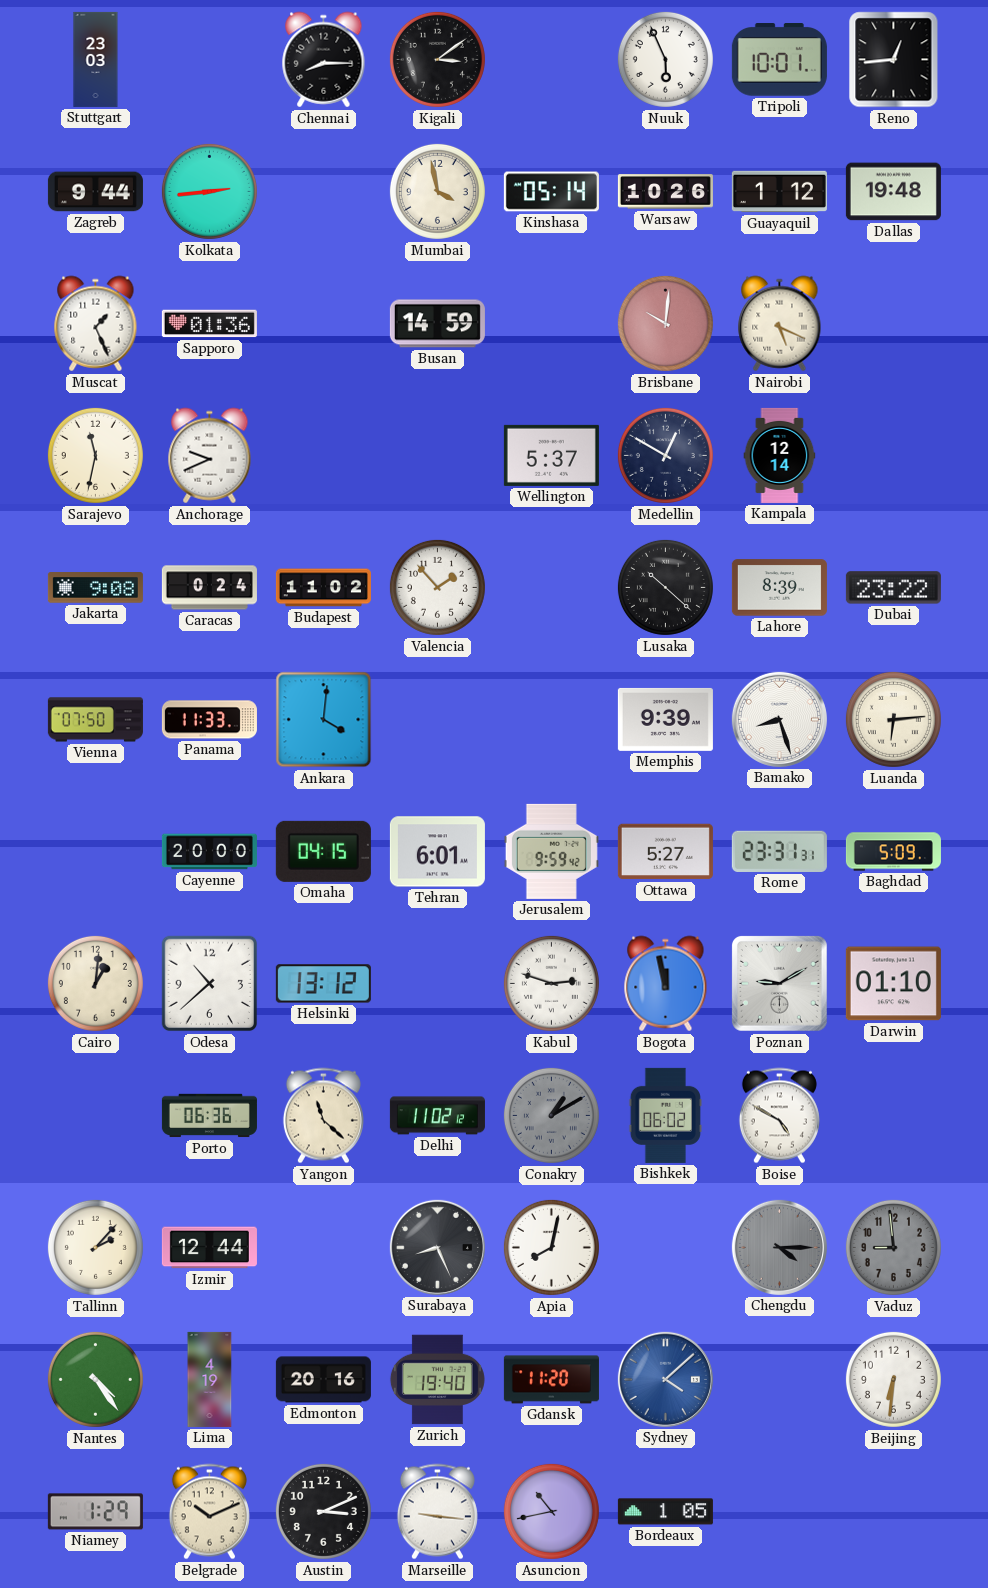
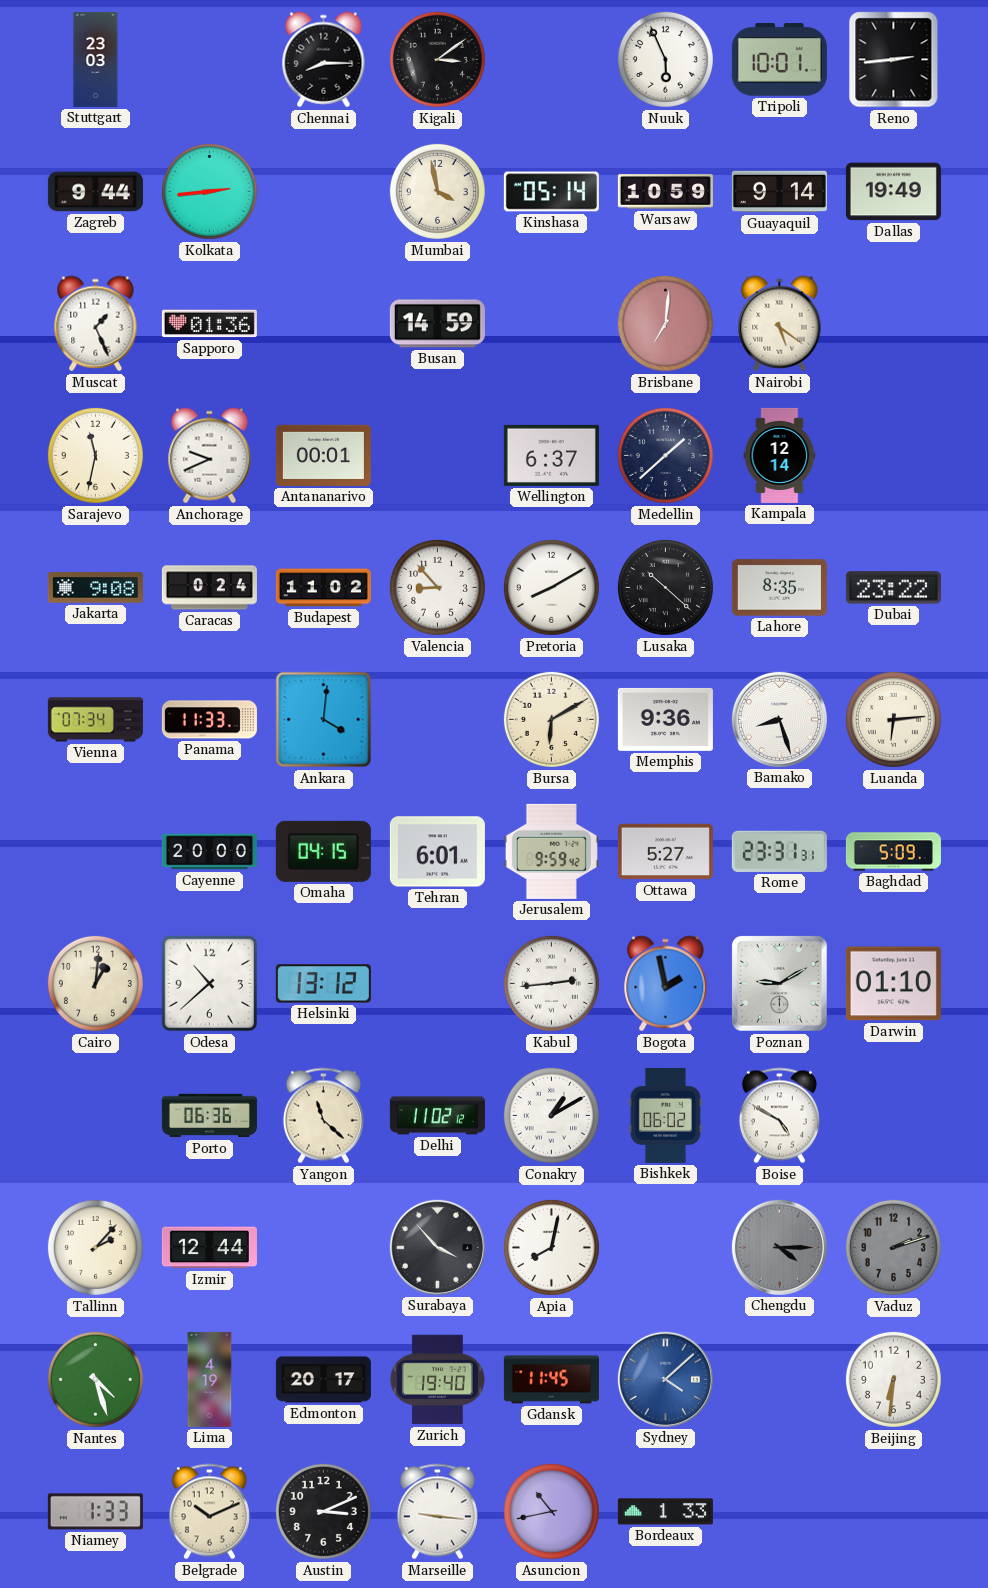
Reno: 12:44 -> 2:44 (894, 60)
Warsaw: 10:26 -> 10:59 (665, 192)
Guayaquil: 1:12 -> 9:14 (779, 192)
Dallas: 19:48 -> 19:49 (893, 192)
Brisbane: 10:01 -> 7:01 (665, 323)
Nairobi: 5:19 -> 5:21 (780, 324)
Antananarivo: none -> 00:01 (323, 455)
Wellington: 5:37 -> 6:37 (551, 455)
Medellin: 12:50 -> 1:38 (665, 455)
Valencia: 1:53 -> 8:53 (437, 587)
Pretoria: none -> 8:10 (551, 587)
Lahore: 8:39 -> 8:35 (779, 588)
Vienna: 07:50 -> 07:34 (95, 720)
Bursa: none -> 6:10 (551, 719)
Memphis: 9:39 -> 9:36 (665, 719)
Kabul: 2:48 -> 2:44 (551, 983)
Bogota: 11:58 -> 1:58 (666, 984)
Conakry dial: grey -> white (551, 1115)
Surabaya: 8:26 -> 3:53 (437, 1247)
Vaduz: 8:59 -> 2:12 (893, 1247)
Nantes: 4:24 -> 4:27 (95, 1379)
Edmonton: 20:16 -> 20:17 (323, 1380)
Gdansk: 11:20 -> 11:45 (551, 1380)
Niamey: 1:29 -> 1:33 (95, 1512)
Bordeaux: 1:05 -> 1:33 (665, 1512)
